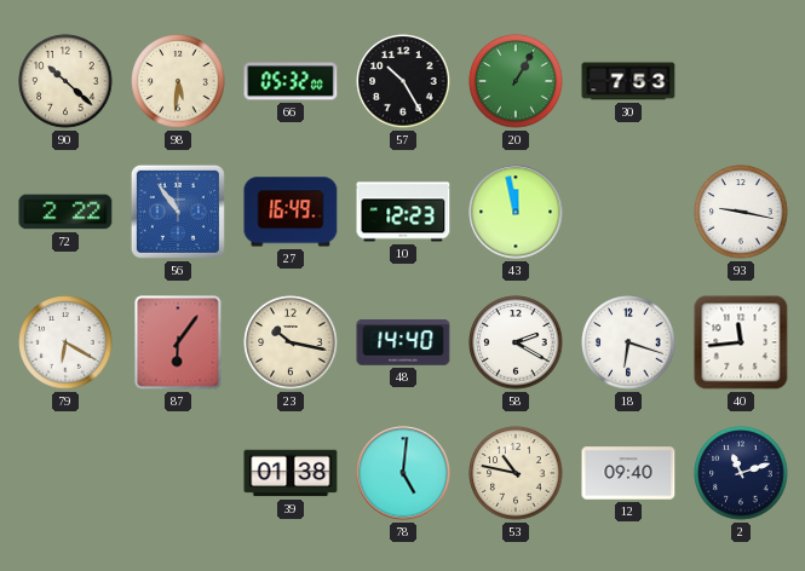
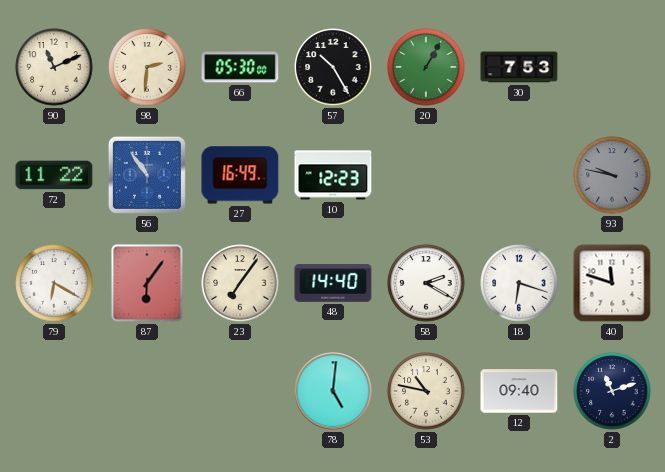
90: 10:22 -> 11:11 (54, 67)
98: 5:31 -> 2:31 (147, 67)
66: 05:32 -> 05:30 (240, 67)
72: 2:22 -> 11:22 (54, 175)
43: 11:58 -> none (516, 212)
93: 9:17 -> 9:47 (612, 175)
93 dial: white -> grey (612, 175)
23: 10:17 -> 7:06 (240, 283)
40: 11:44 -> 11:48 (612, 283)
39: 01:38 -> none (291, 473)
